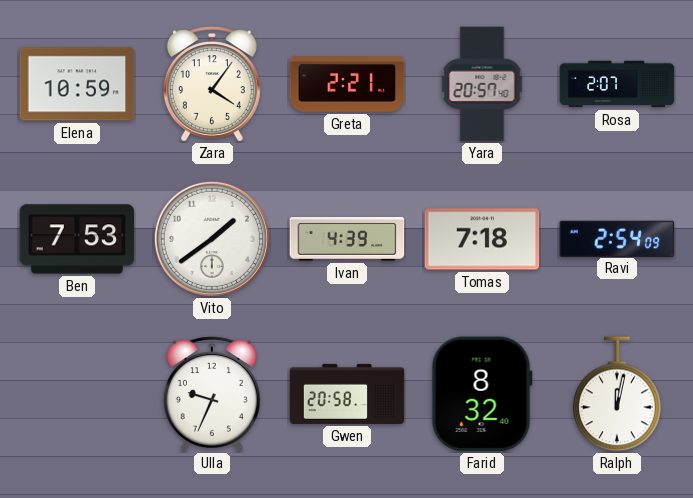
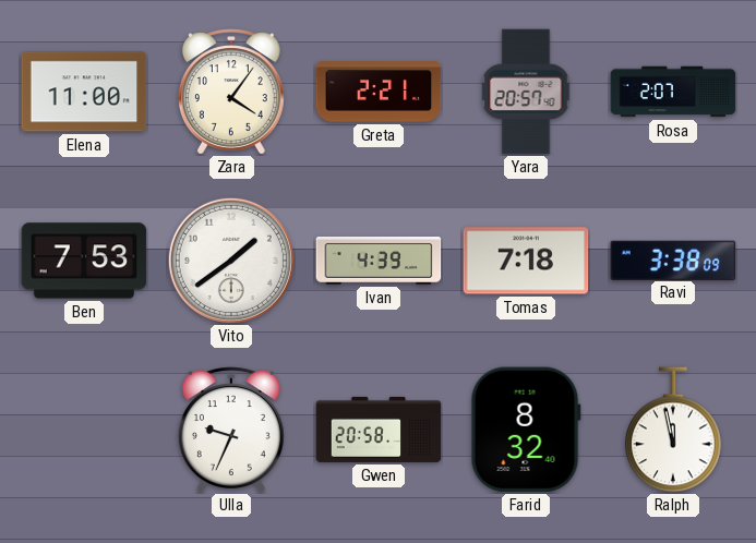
Elena: 10:59 -> 11:00 (84, 92)
Ravi: 2:54 -> 3:38 (673, 260)
Ralph: 12:02 -> 11:58 (673, 430)
